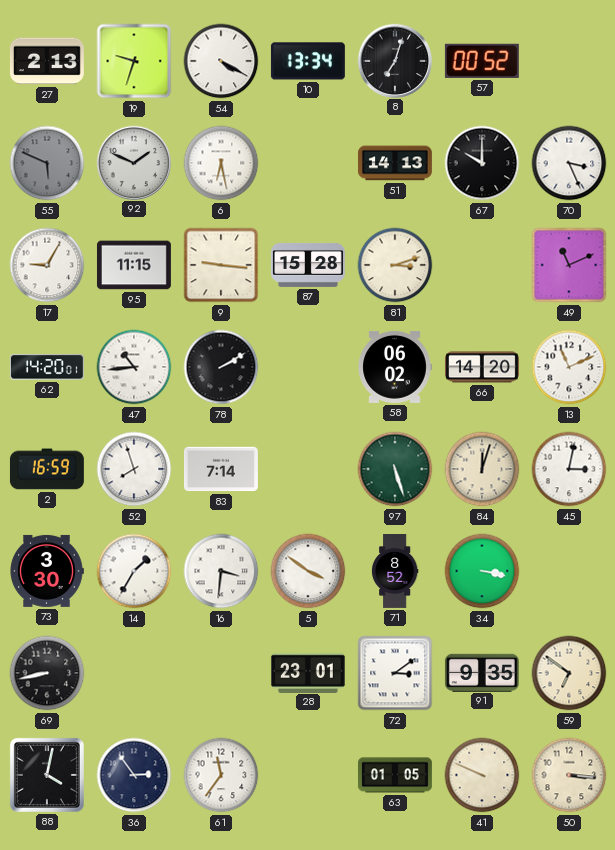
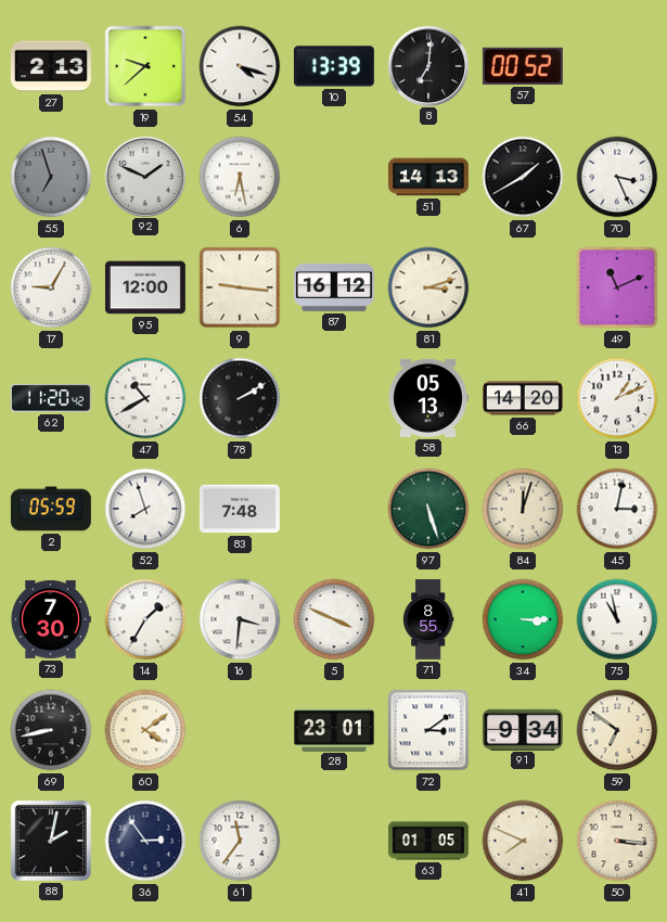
19: 9:33 -> 9:38 (145, 66)
54: 4:20 -> 4:18 (240, 66)
10: 13:34 -> 13:39 (334, 66)
8: 7:03 -> 7:01 (427, 65)
55: 5:49 -> 6:57 (51, 177)
67: 10:00 -> 1:40 (523, 177)
95: 11:15 -> 12:00 (145, 287)
87: 15:28 -> 16:12 (334, 287)
62: 14:20 -> 11:20 (51, 398)
47: 10:44 -> 10:40 (145, 398)
58: 06:02 -> 05:13 (428, 398)
13: 11:11 -> 1:11 (617, 398)
2: 16:59 -> 05:59 (51, 509)
83: 7:14 -> 7:48 (240, 509)
73: 3:30 -> 7:30 (51, 619)
5: 3:51 -> 3:49 (334, 619)
71: 8:52 -> 8:55 (428, 620)
34: 3:17 -> 3:15 (523, 619)
75: none -> 10:58 (617, 619)
60: none -> 4:09 (145, 730)
91: 9:35 -> 9:34 (523, 729)
88: 4:02 -> 2:02 (51, 841)
41: 9:49 -> 7:49 (523, 841)
